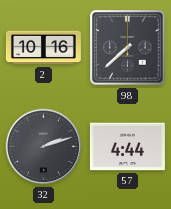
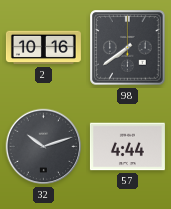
98: 7:38 -> 7:39 (128, 48)
32: 2:12 -> 10:12 (44, 147)
